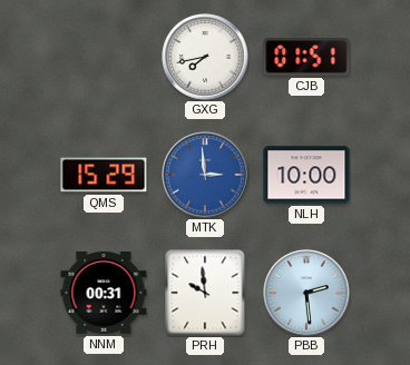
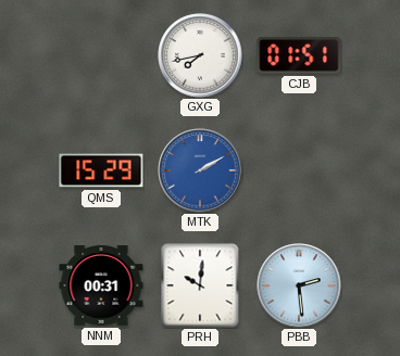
MTK: 2:59 -> 2:10 (200, 170)
NLH: 10:00 -> none (306, 175)
PRH: 9:59 -> 10:01 (200, 285)
